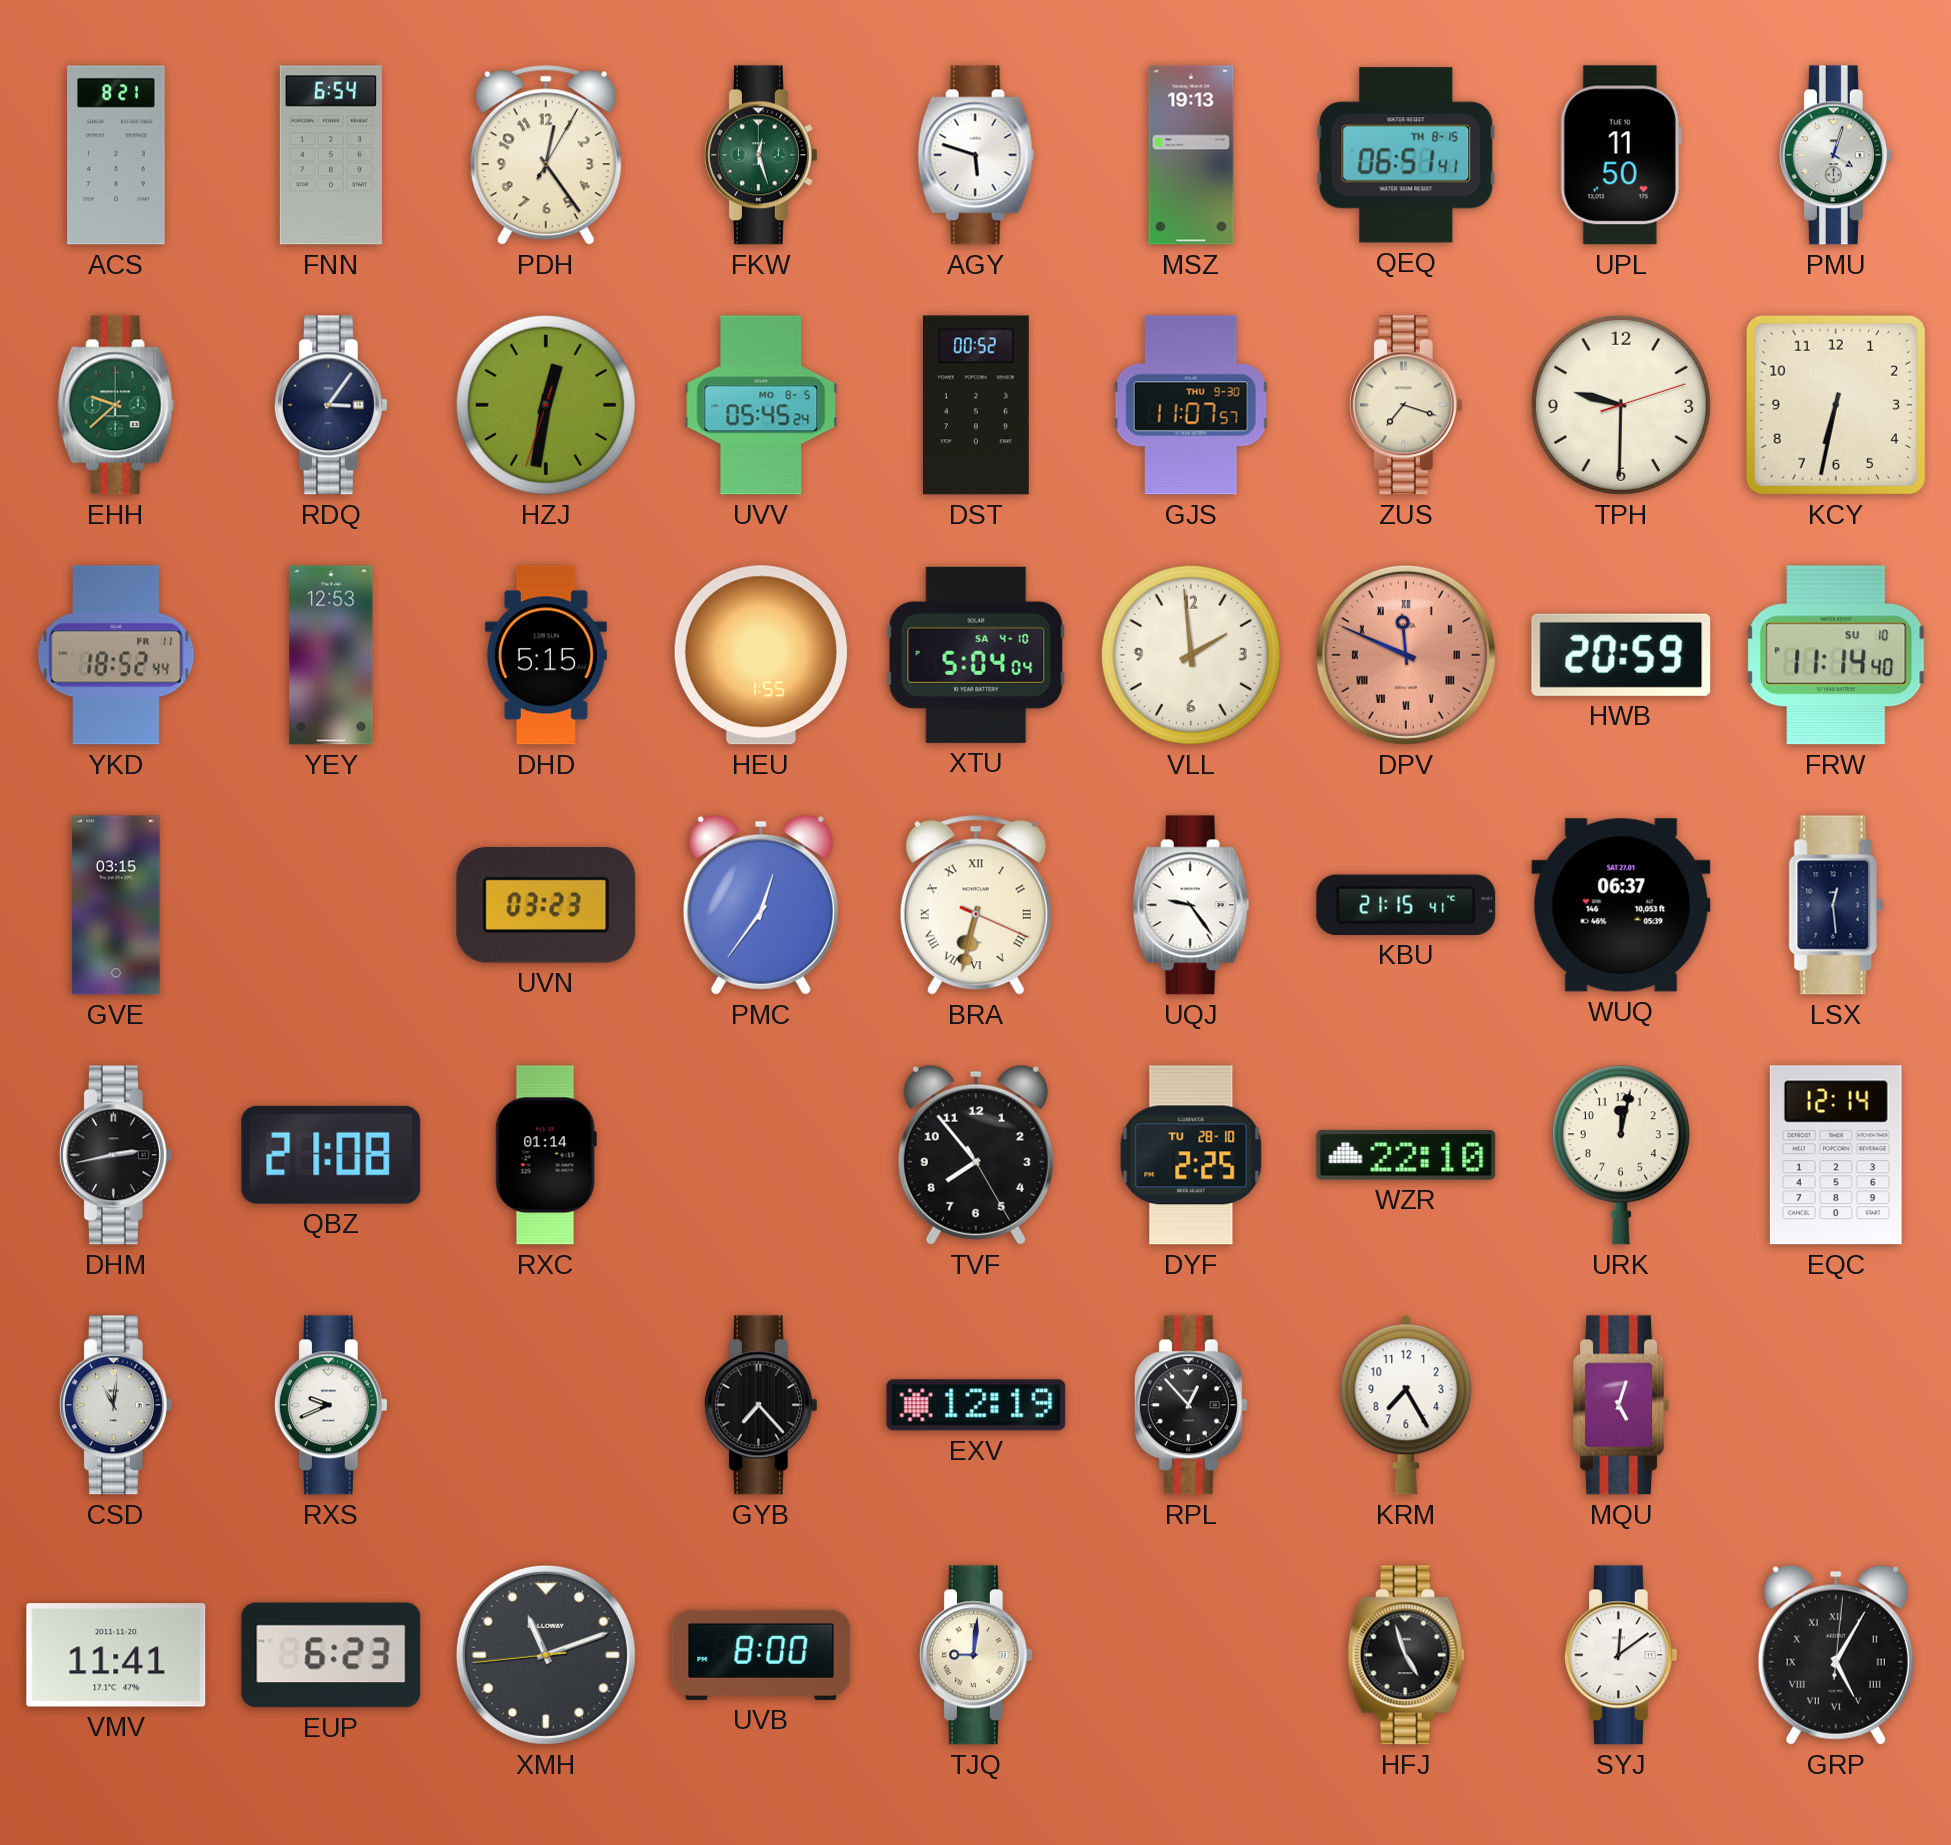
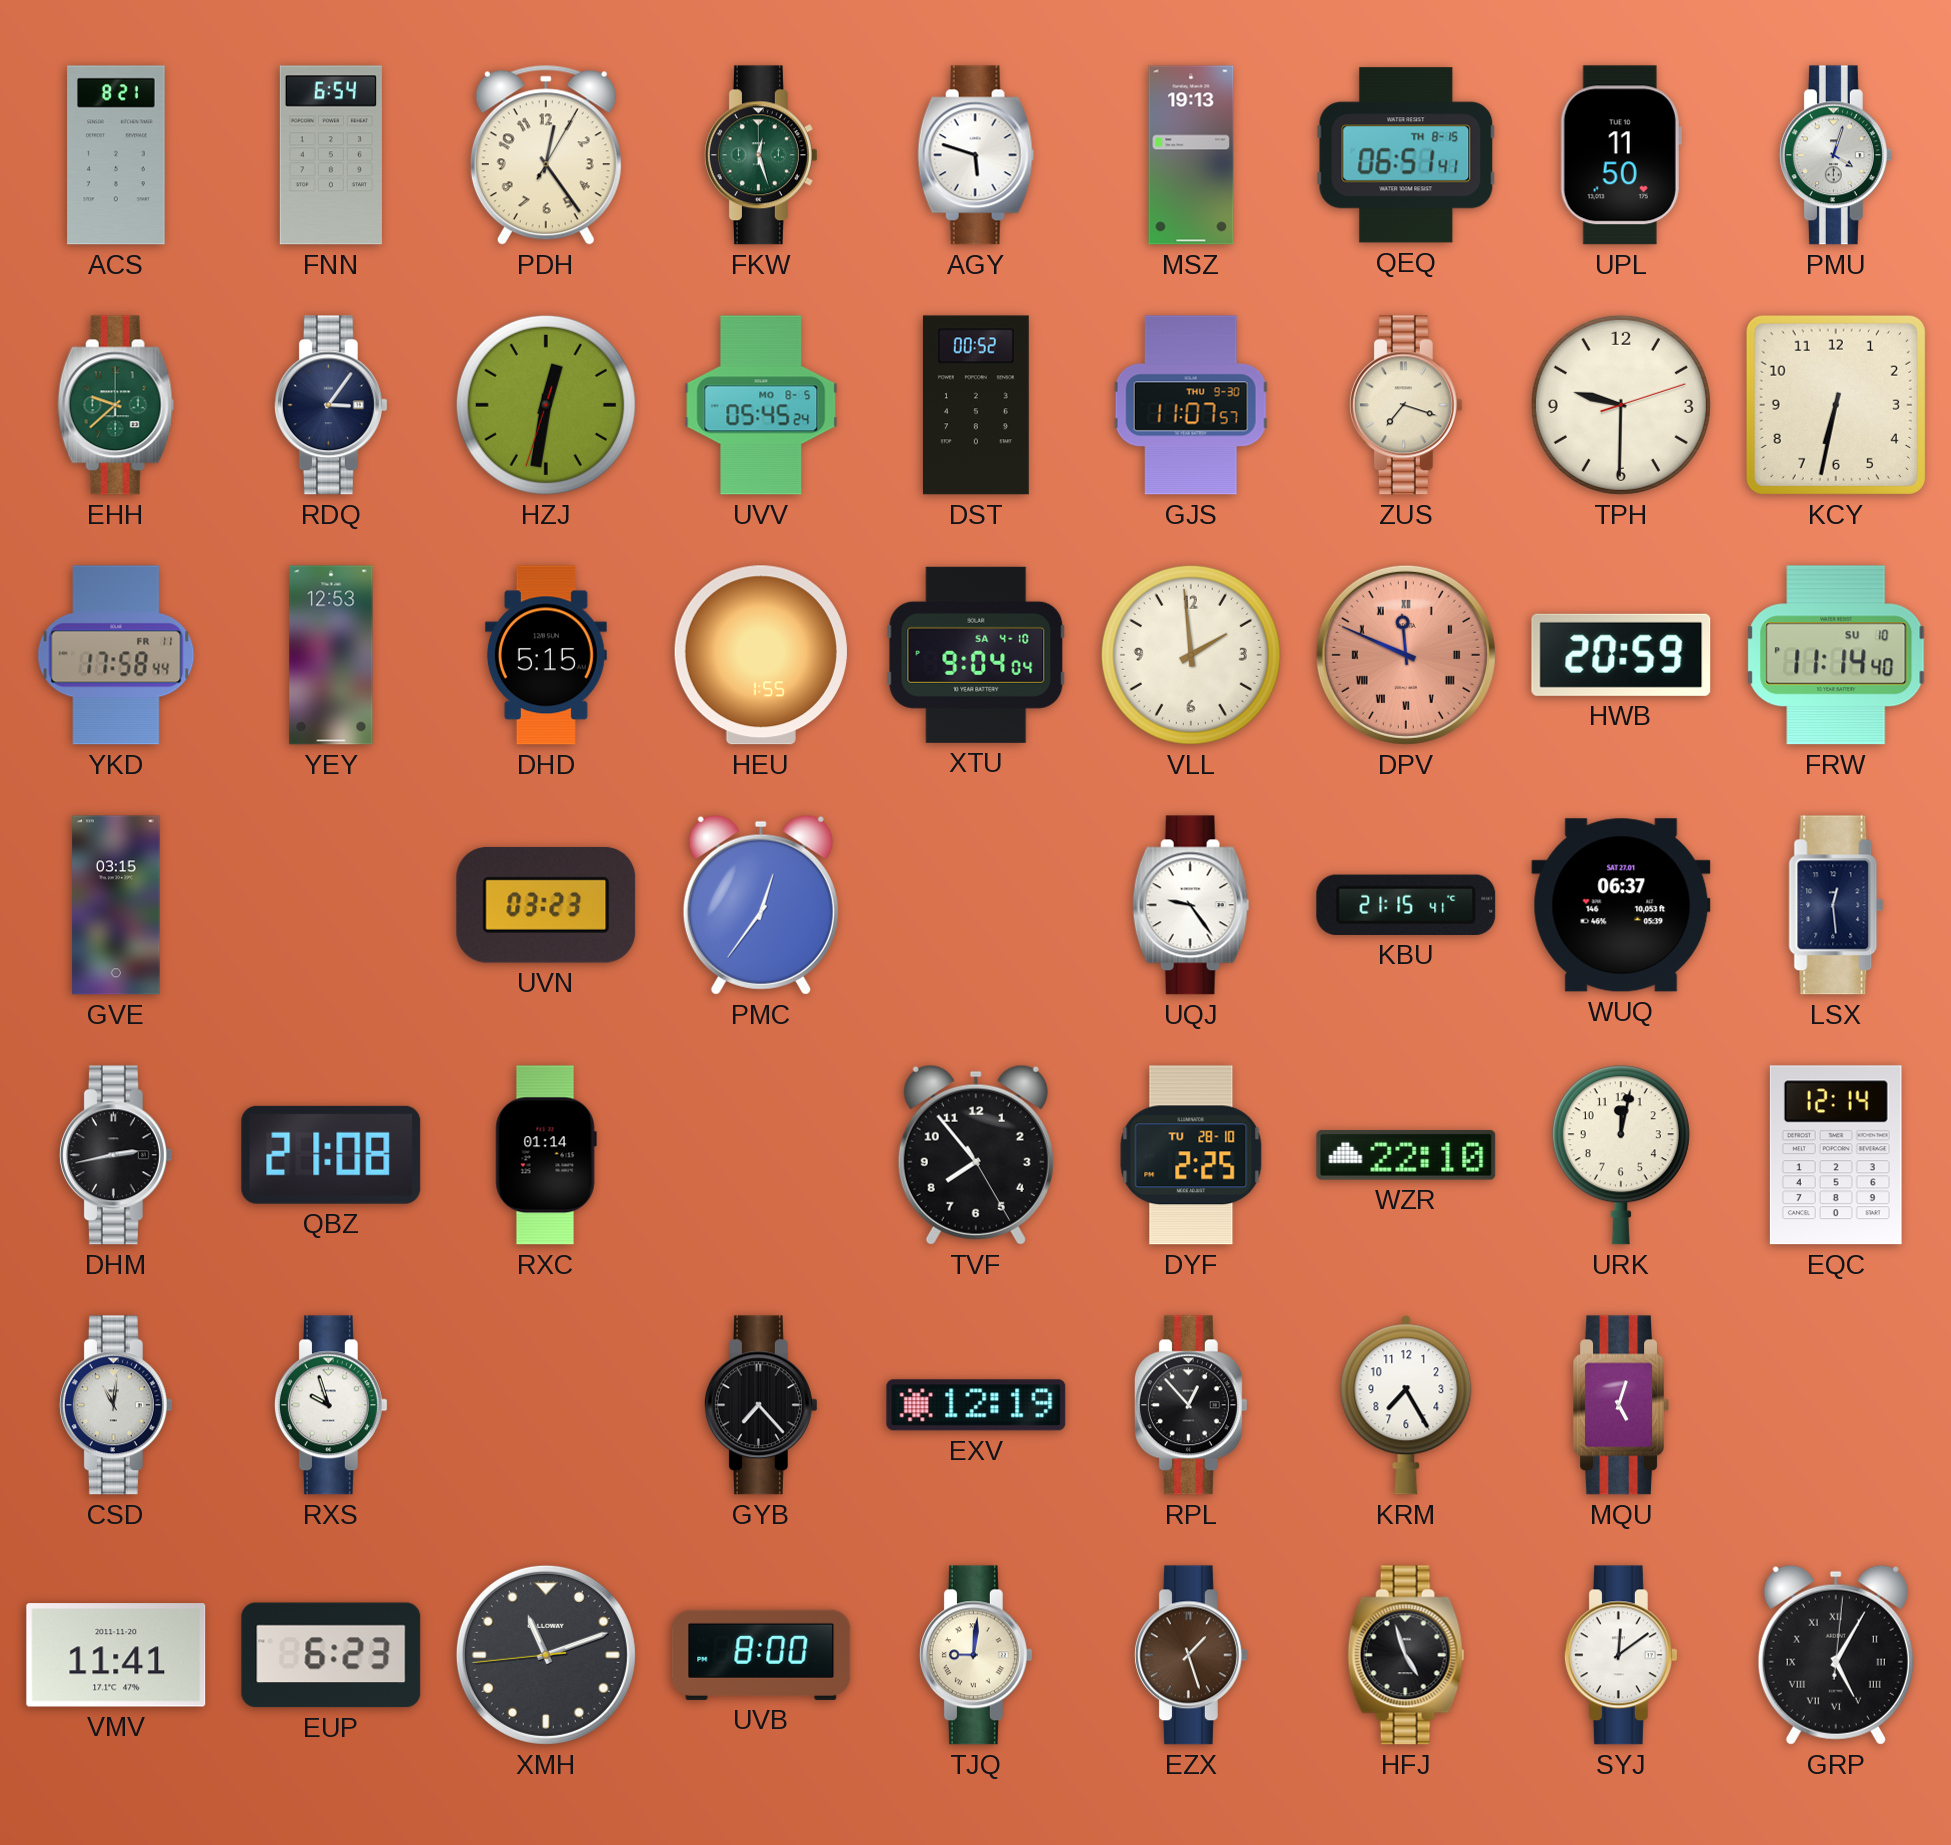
YKD: 18:52 -> 17:58 (116, 655)
XTU: 5:04 -> 9:04 (976, 655)
BRA: 6:32 -> none (976, 905)
RXS: 9:41 -> 9:57 (331, 1405)
EZX: none -> 1:27 (1191, 1655)
